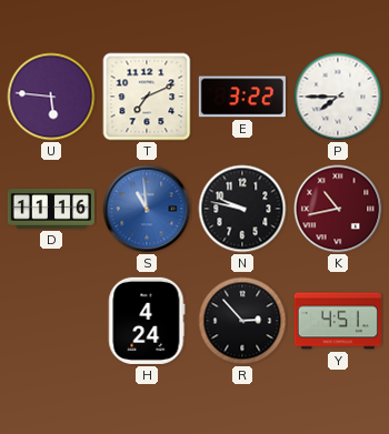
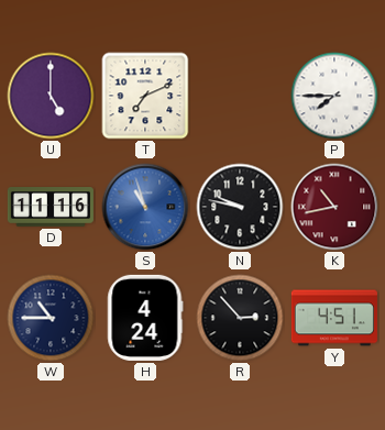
U: 5:46 -> 5:00 (51, 96)
E: 3:22 -> none (242, 97)
S: 10:59 -> 10:57 (145, 207)
W: none -> 10:45 (51, 318)
